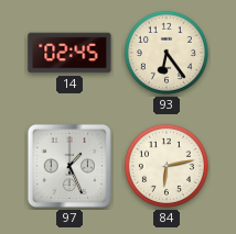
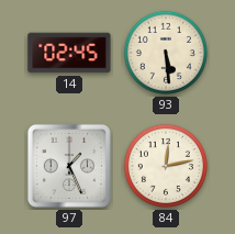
93: 6:24 -> 5:29 (166, 53)
84: 6:13 -> 12:13 (166, 166)
